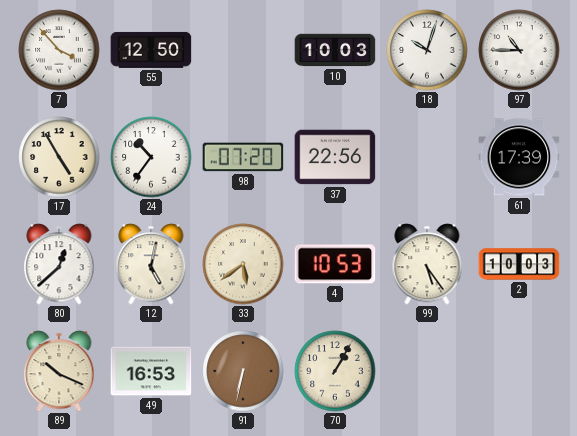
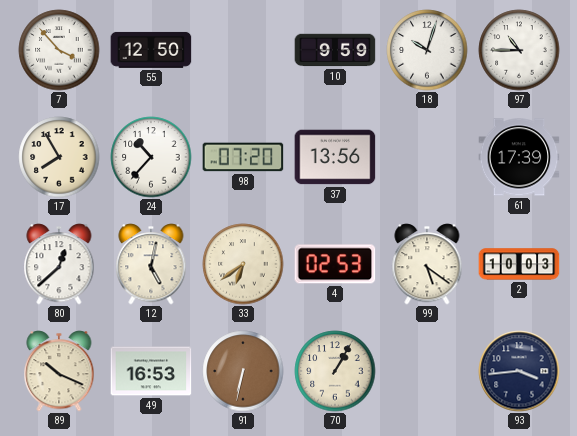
10: 10:03 -> 9:59 (335, 50)
17: 4:55 -> 7:55 (59, 157)
24: 10:36 -> 10:37 (151, 157)
37: 22:56 -> 13:56 (335, 157)
33: 5:39 -> 6:39 (243, 264)
4: 10:53 -> 02:53 (335, 264)
99: 5:24 -> 5:21 (427, 264)
93: none -> 3:44 (519, 371)
